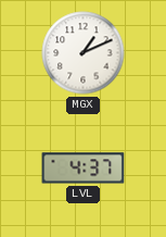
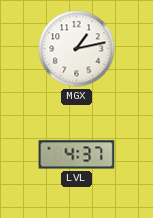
MGX: 1:11 -> 1:13 (77, 49)
